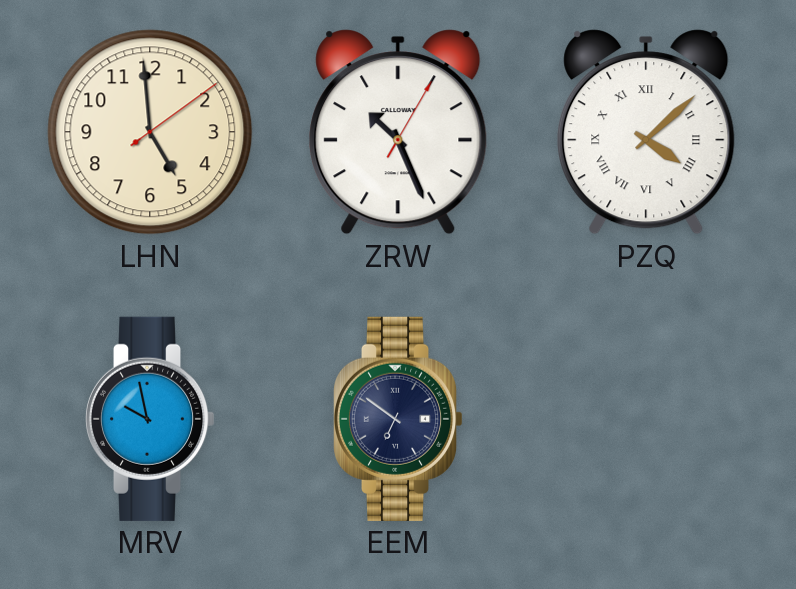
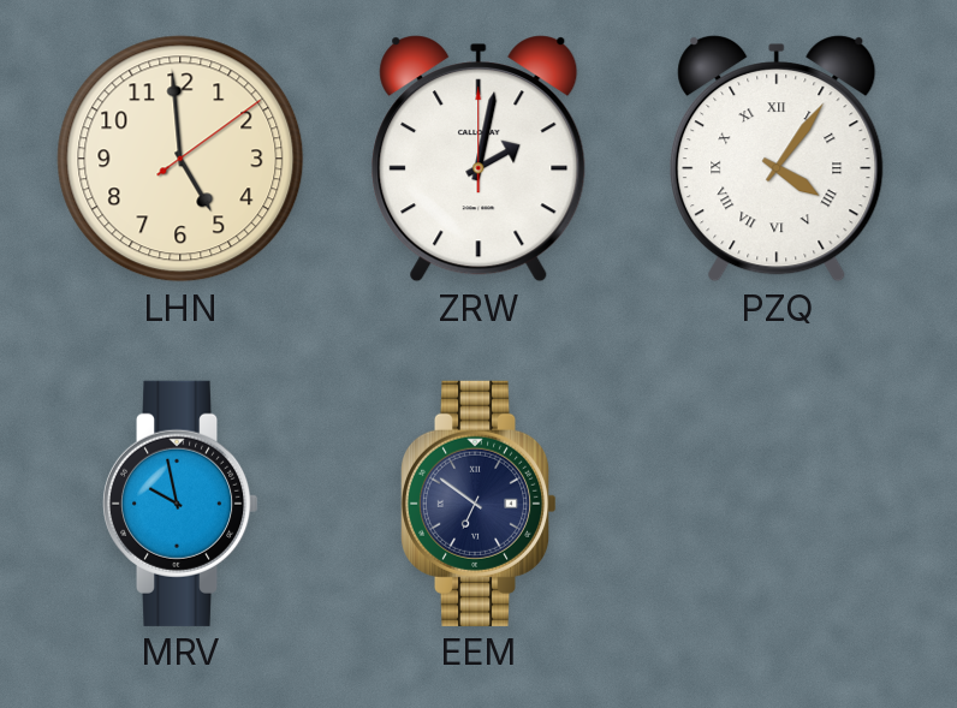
ZRW: 10:26 -> 2:02 (478, 159)
PZQ: 4:08 -> 4:06 (777, 159)
